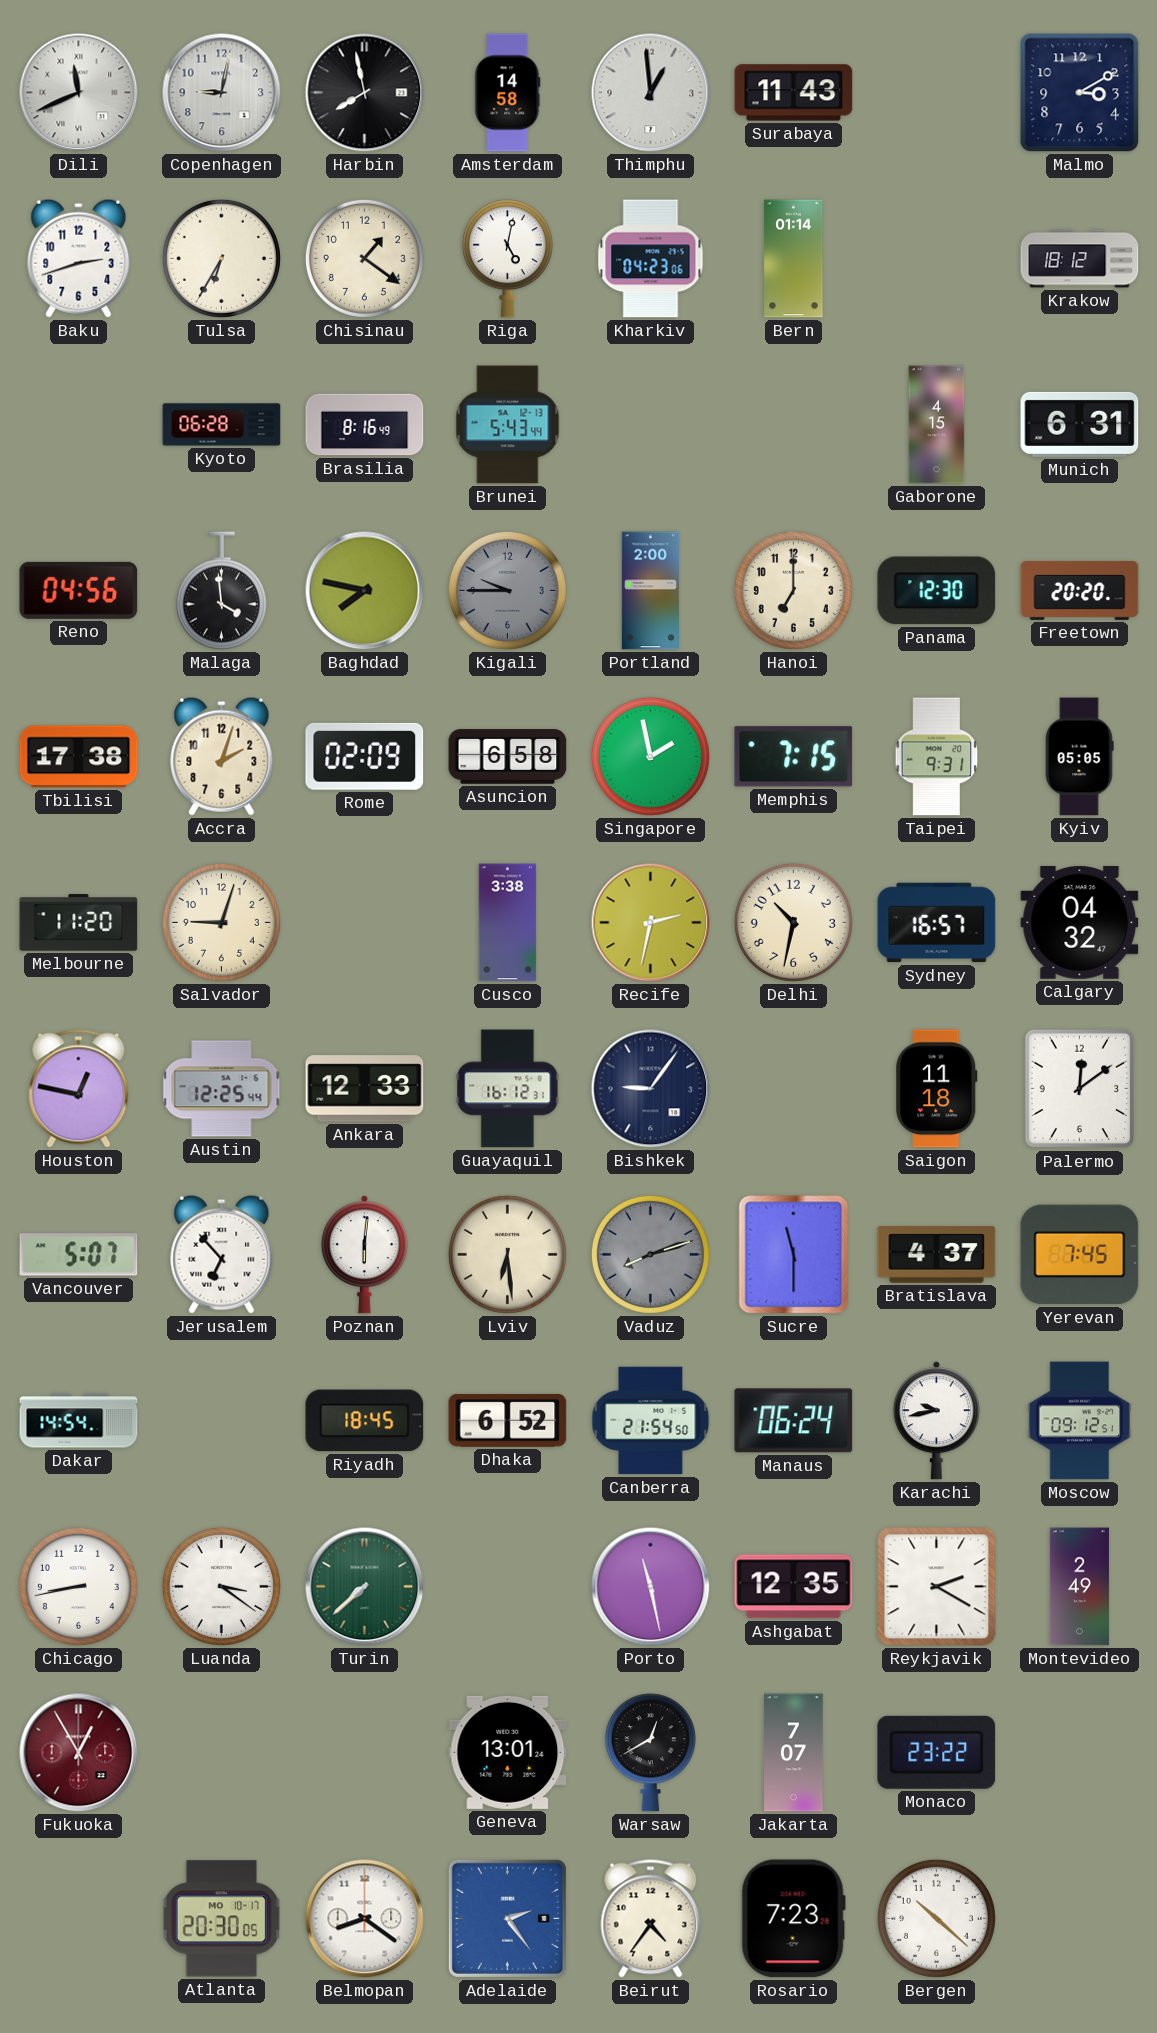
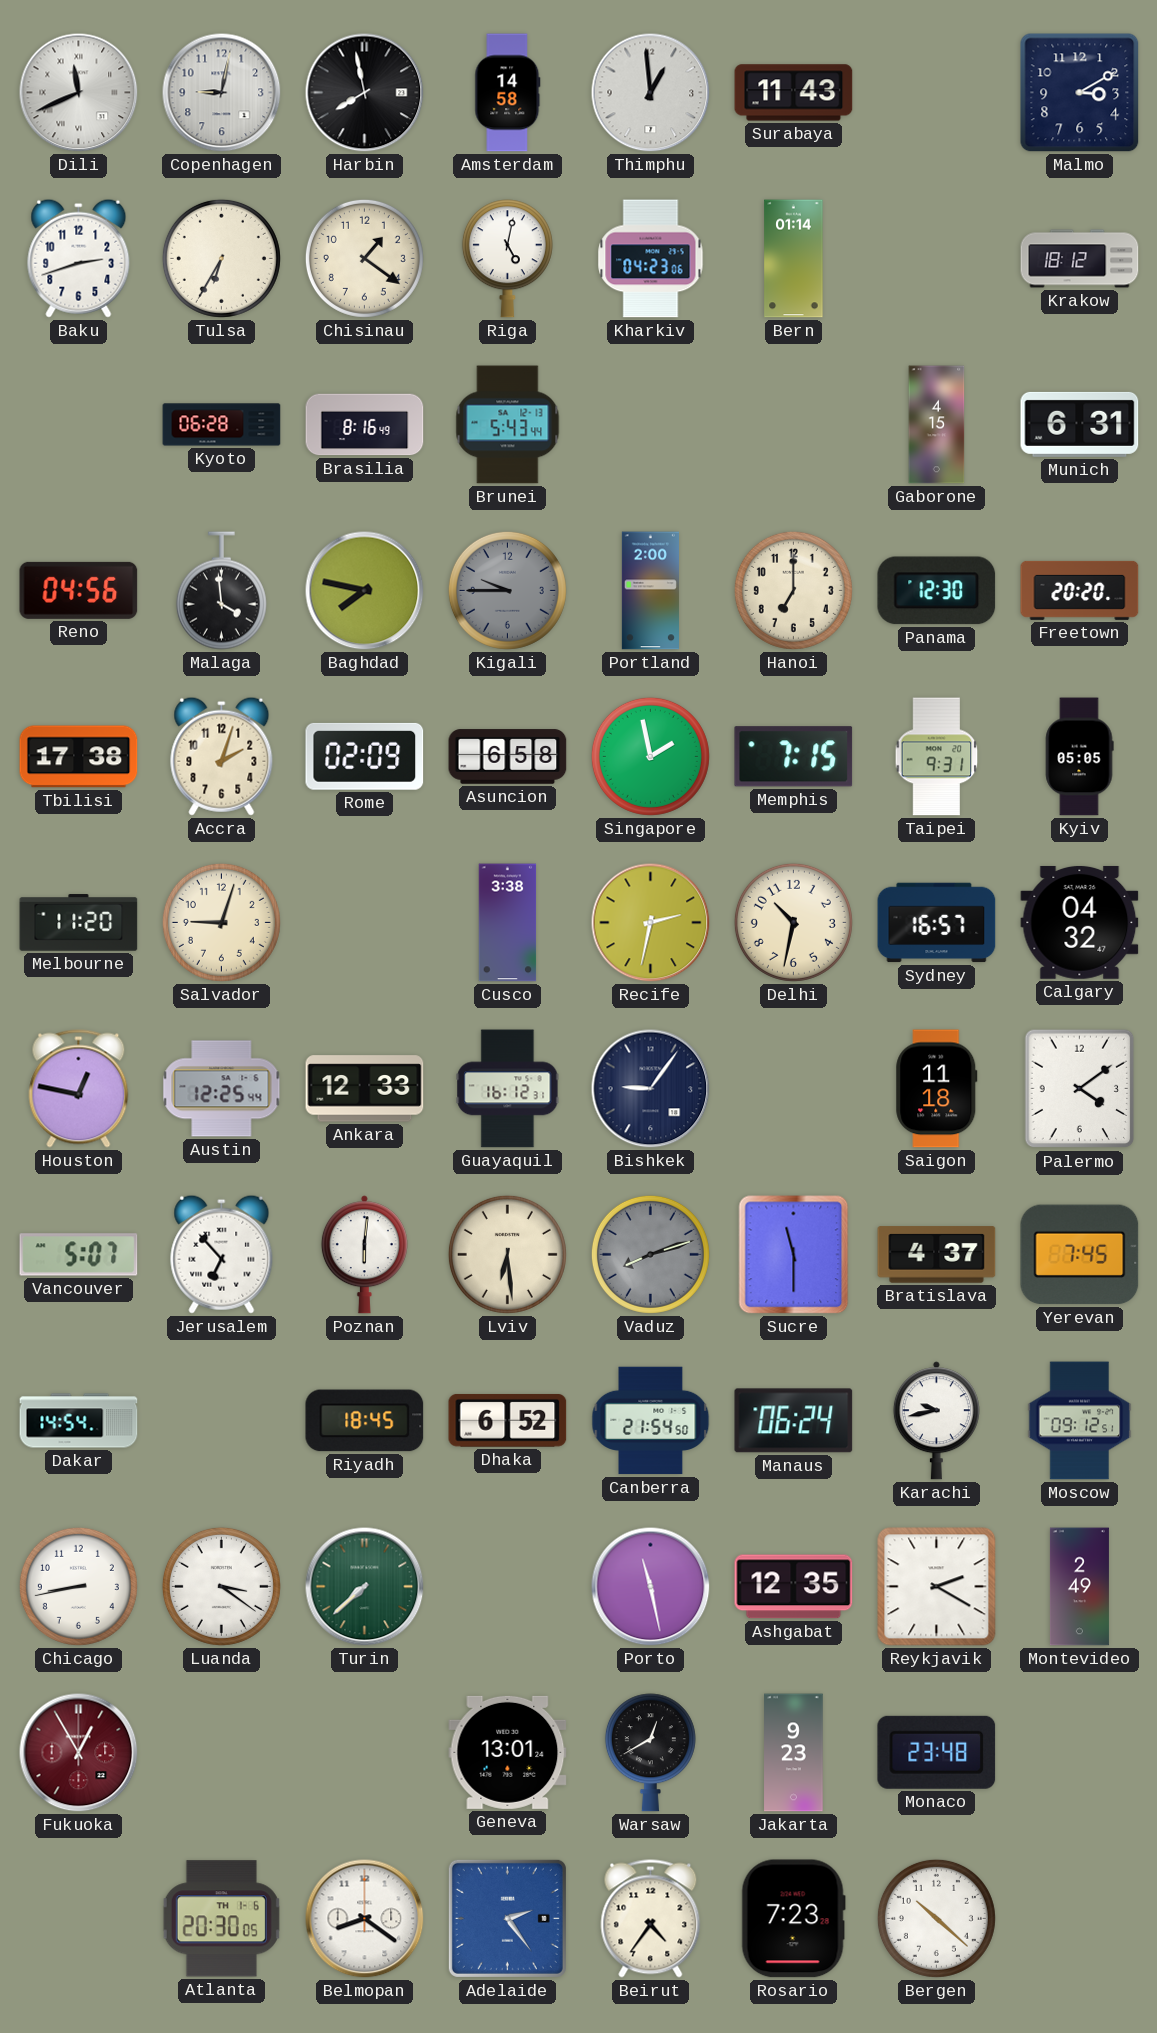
Palermo: 12:09 -> 4:09 (1080, 1089)
Jakarta: 7:07 -> 9:23 (794, 1753)
Monaco: 23:22 -> 23:48 (937, 1752)
Atlanta date: MO 10-17 -> TH 1-6 (221, 1919)
